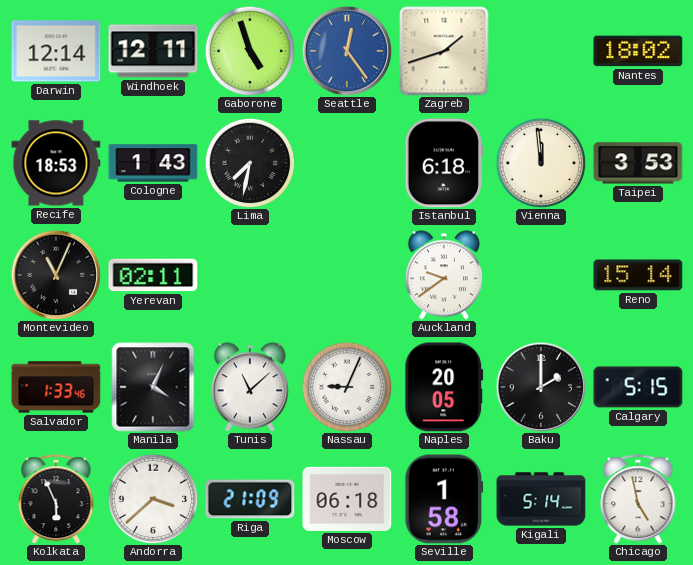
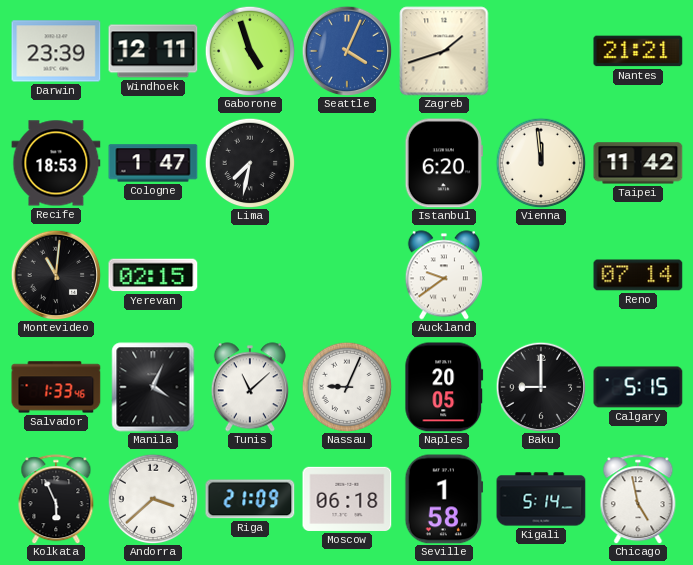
Darwin: 12:14 -> 23:39 (56, 51)
Seattle: 12:24 -> 4:04 (347, 51)
Nantes: 18:02 -> 21:21 (638, 51)
Cologne: 1:43 -> 1:47 (153, 163)
Istanbul: 6:18 -> 6:20 (444, 163)
Taipei: 3:53 -> 11:42 (638, 163)
Montevideo: 11:04 -> 11:01 (56, 275)
Yerevan: 02:11 -> 02:15 (153, 275)
Reno: 15:14 -> 07:14 (638, 275)
Baku: 2:00 -> 9:00 (541, 387)
